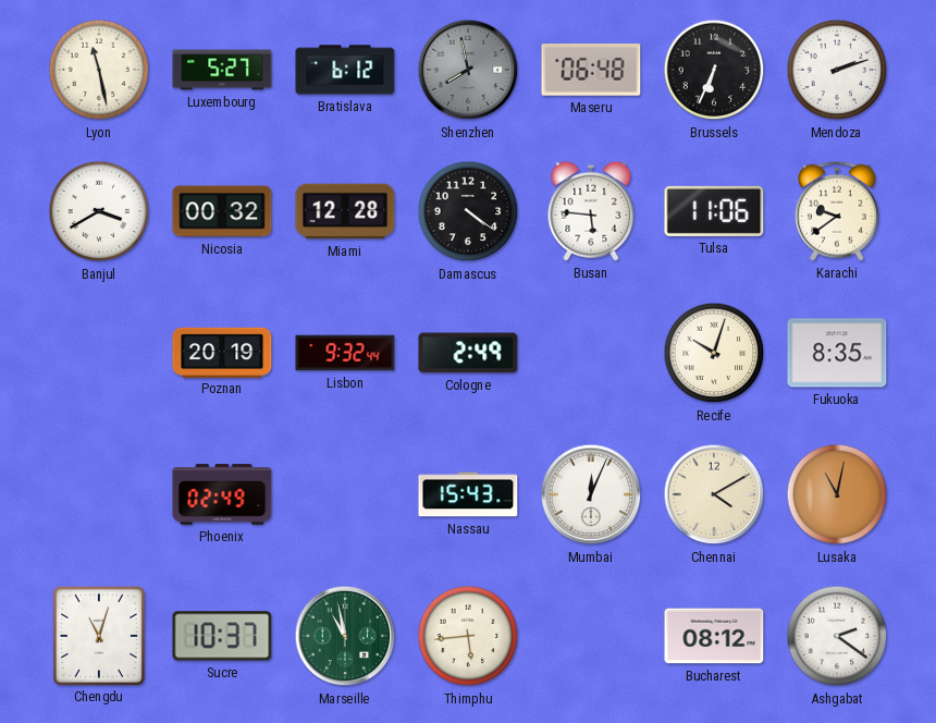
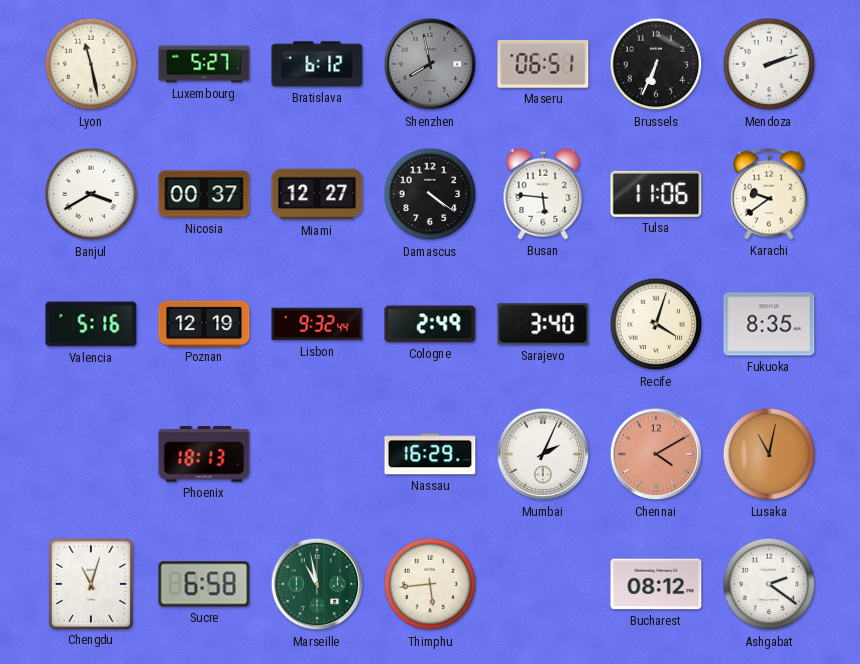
Maseru: 06:48 -> 06:51 (543, 64)
Nicosia: 00:32 -> 00:37 (204, 194)
Miami: 12:28 -> 12:27 (317, 194)
Valencia: none -> 5:16 (91, 324)
Poznan: 20:19 -> 12:19 (204, 323)
Sarajevo: none -> 3:40 (543, 324)
Recife: 10:03 -> 4:03 (656, 324)
Phoenix: 02:49 -> 18:13 (204, 454)
Nassau: 15:43 -> 16:29 (430, 454)
Mumbai: 12:04 -> 2:04 (543, 454)
Chennai dial: cream -> salmon (656, 454)
Sucre: 10:37 -> 6:58 (204, 584)
